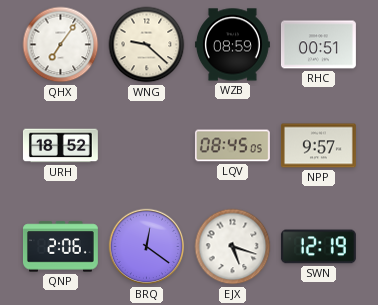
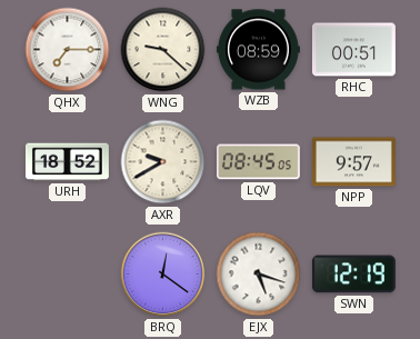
QHX: 7:06 -> 7:15 (68, 50)
AXR: none -> 9:40 (163, 162)
QNP: 2:06 -> none (60, 247)
